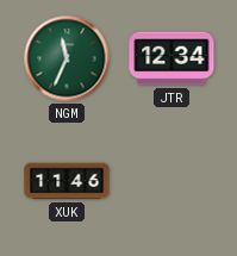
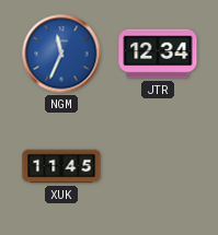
NGM dial: green -> blue (61, 54)
XUK: 11:46 -> 11:45 (61, 166)
